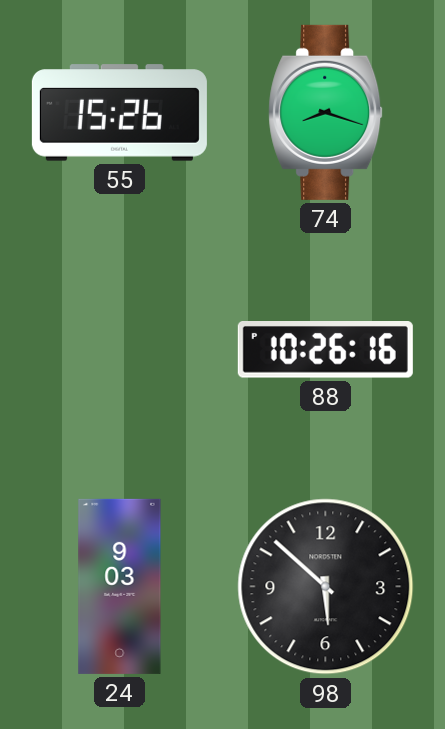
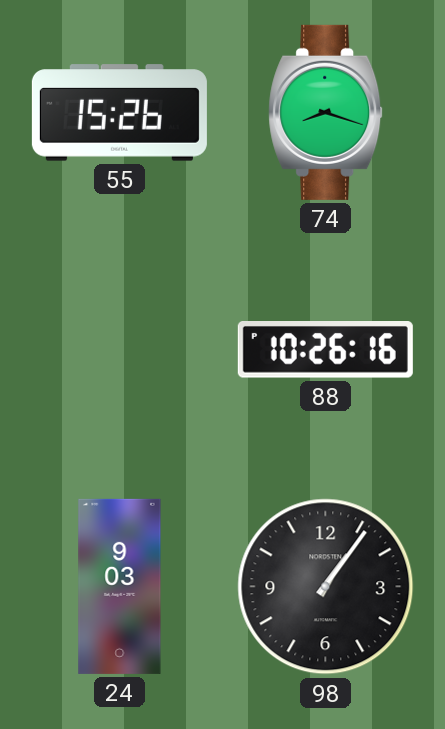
98: 5:52 -> 1:06 (326, 587)
